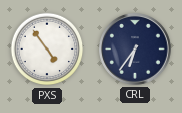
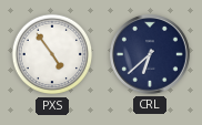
CRL: 6:36 -> 6:38 (151, 55)
